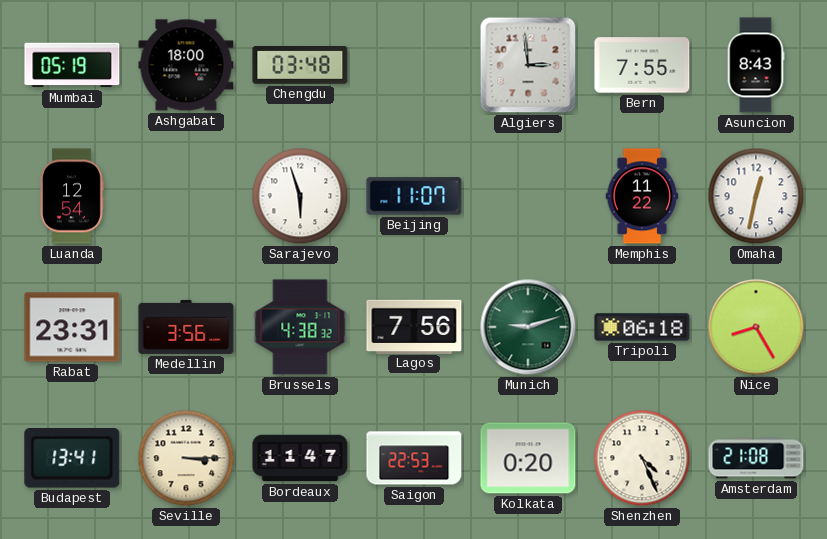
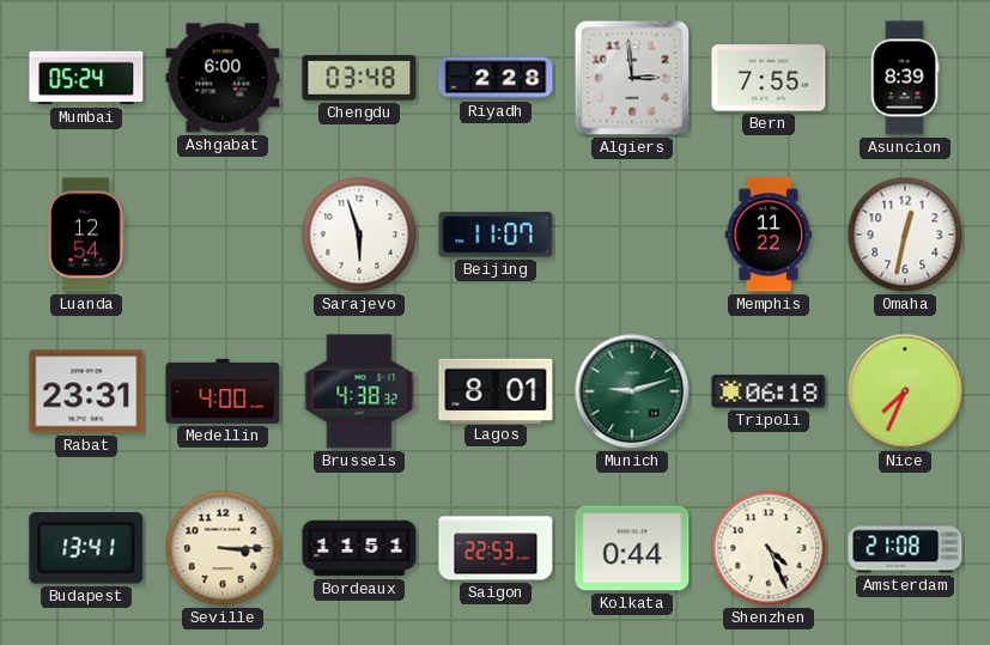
Mumbai: 05:19 -> 05:24 (86, 78)
Ashgabat: 18:00 -> 6:00 (223, 78)
Riyadh: none -> 2:28 (496, 78)
Asuncion: 8:43 -> 8:39 (905, 78)
Medellin: 3:56 -> 4:00 (223, 391)
Lagos: 7:56 -> 8:01 (496, 390)
Nice: 8:25 -> 7:34 (905, 391)
Bordeaux: 11:47 -> 11:51 (359, 548)
Kolkata: 0:20 -> 0:44 (632, 548)
